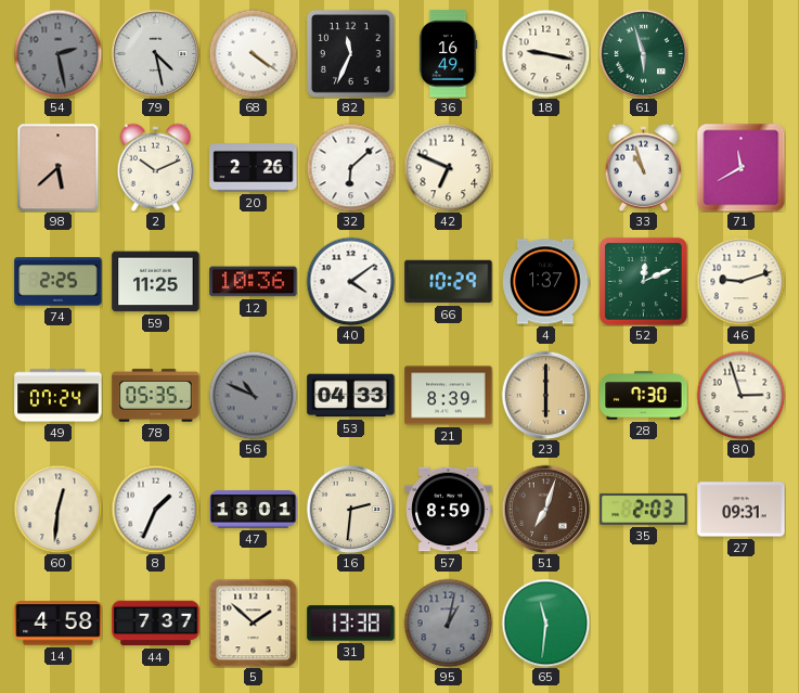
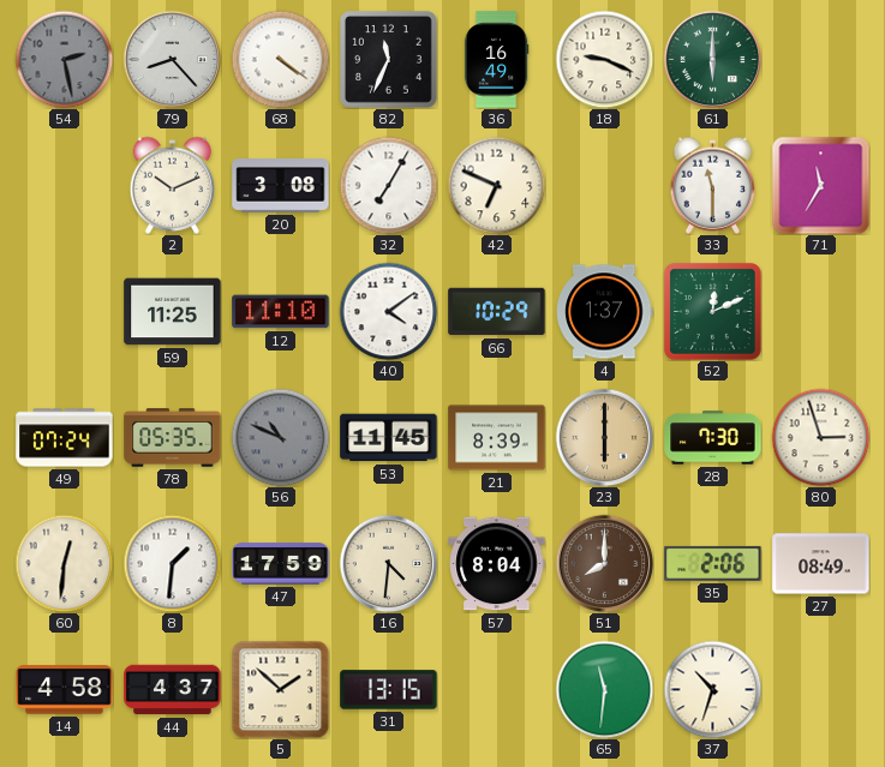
79: 4:28 -> 8:23 (172, 59)
18: 9:17 -> 9:19 (604, 59)
61: 5:57 -> 6:00 (712, 59)
98: 5:38 -> none (59, 167)
20: 2:26 -> 3:08 (281, 186)
32: 6:08 -> 7:05 (388, 185)
33: 10:57 -> 11:30 (713, 185)
71: 11:40 -> 11:35 (820, 185)
74: 2:25 -> none (59, 282)
12: 10:36 -> 11:10 (281, 312)
46: 9:12 -> none (740, 281)
53: 04:33 -> 11:45 (389, 438)
8: 1:34 -> 1:31 (172, 563)
47: 18:01 -> 17:59 (281, 564)
16: 2:31 -> 4:31 (388, 563)
57: 8:59 -> 8:04 (497, 564)
51: 7:03 -> 8:00 (604, 563)
35: 2:03 -> 2:06 (713, 563)
27: 09:31 -> 08:49 (821, 564)
44: 7:37 -> 4:37 (173, 690)
31: 13:38 -> 13:15 (389, 690)
95: 1:02 -> none (448, 623)
37: none -> 10:33 (712, 689)
